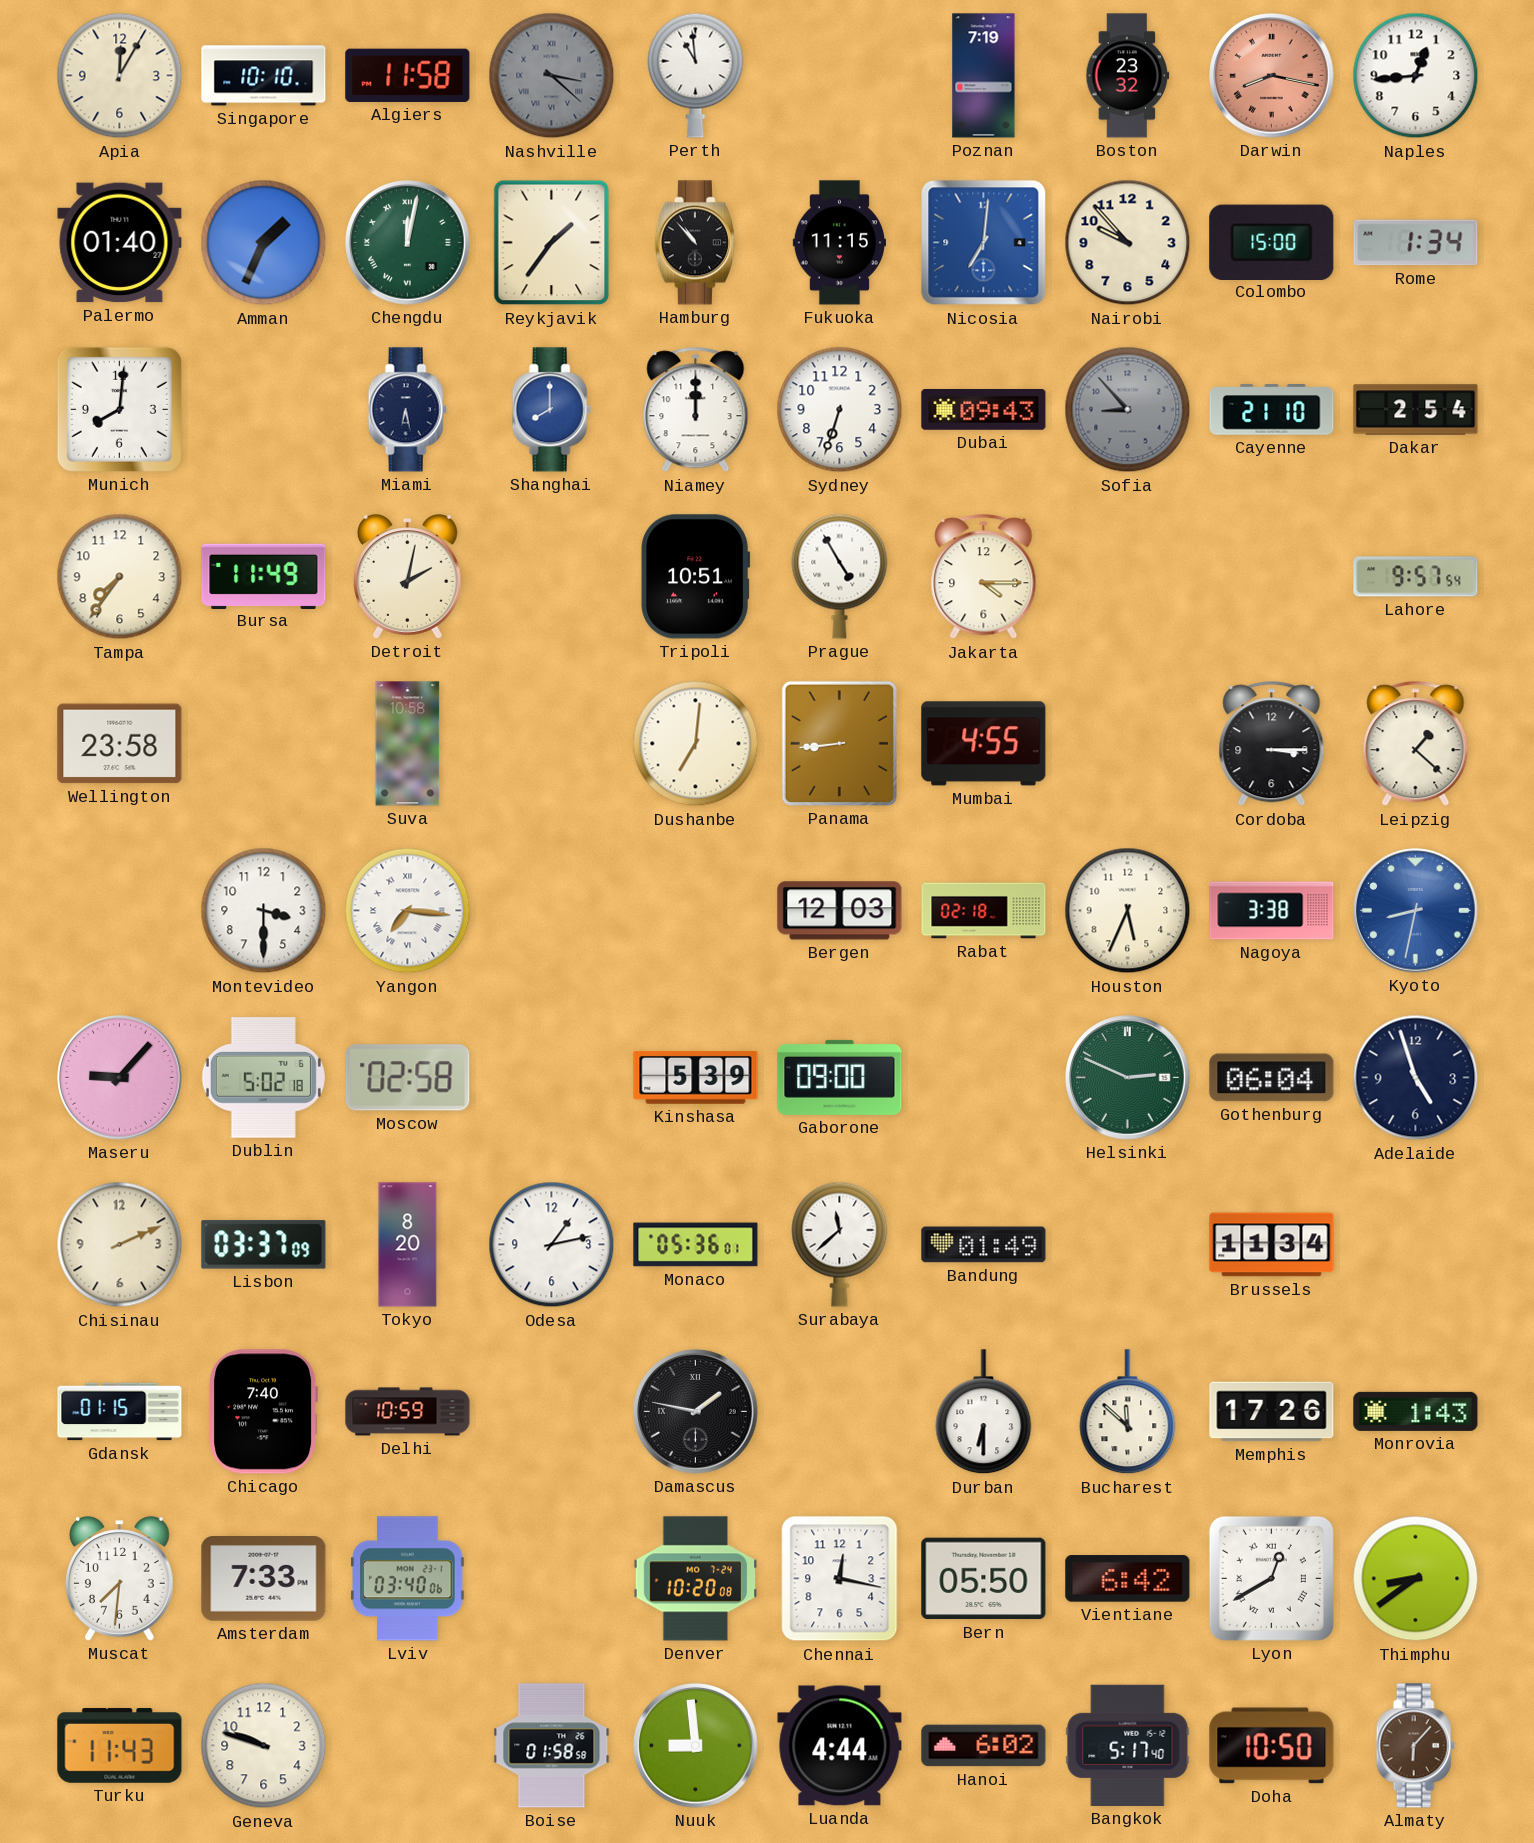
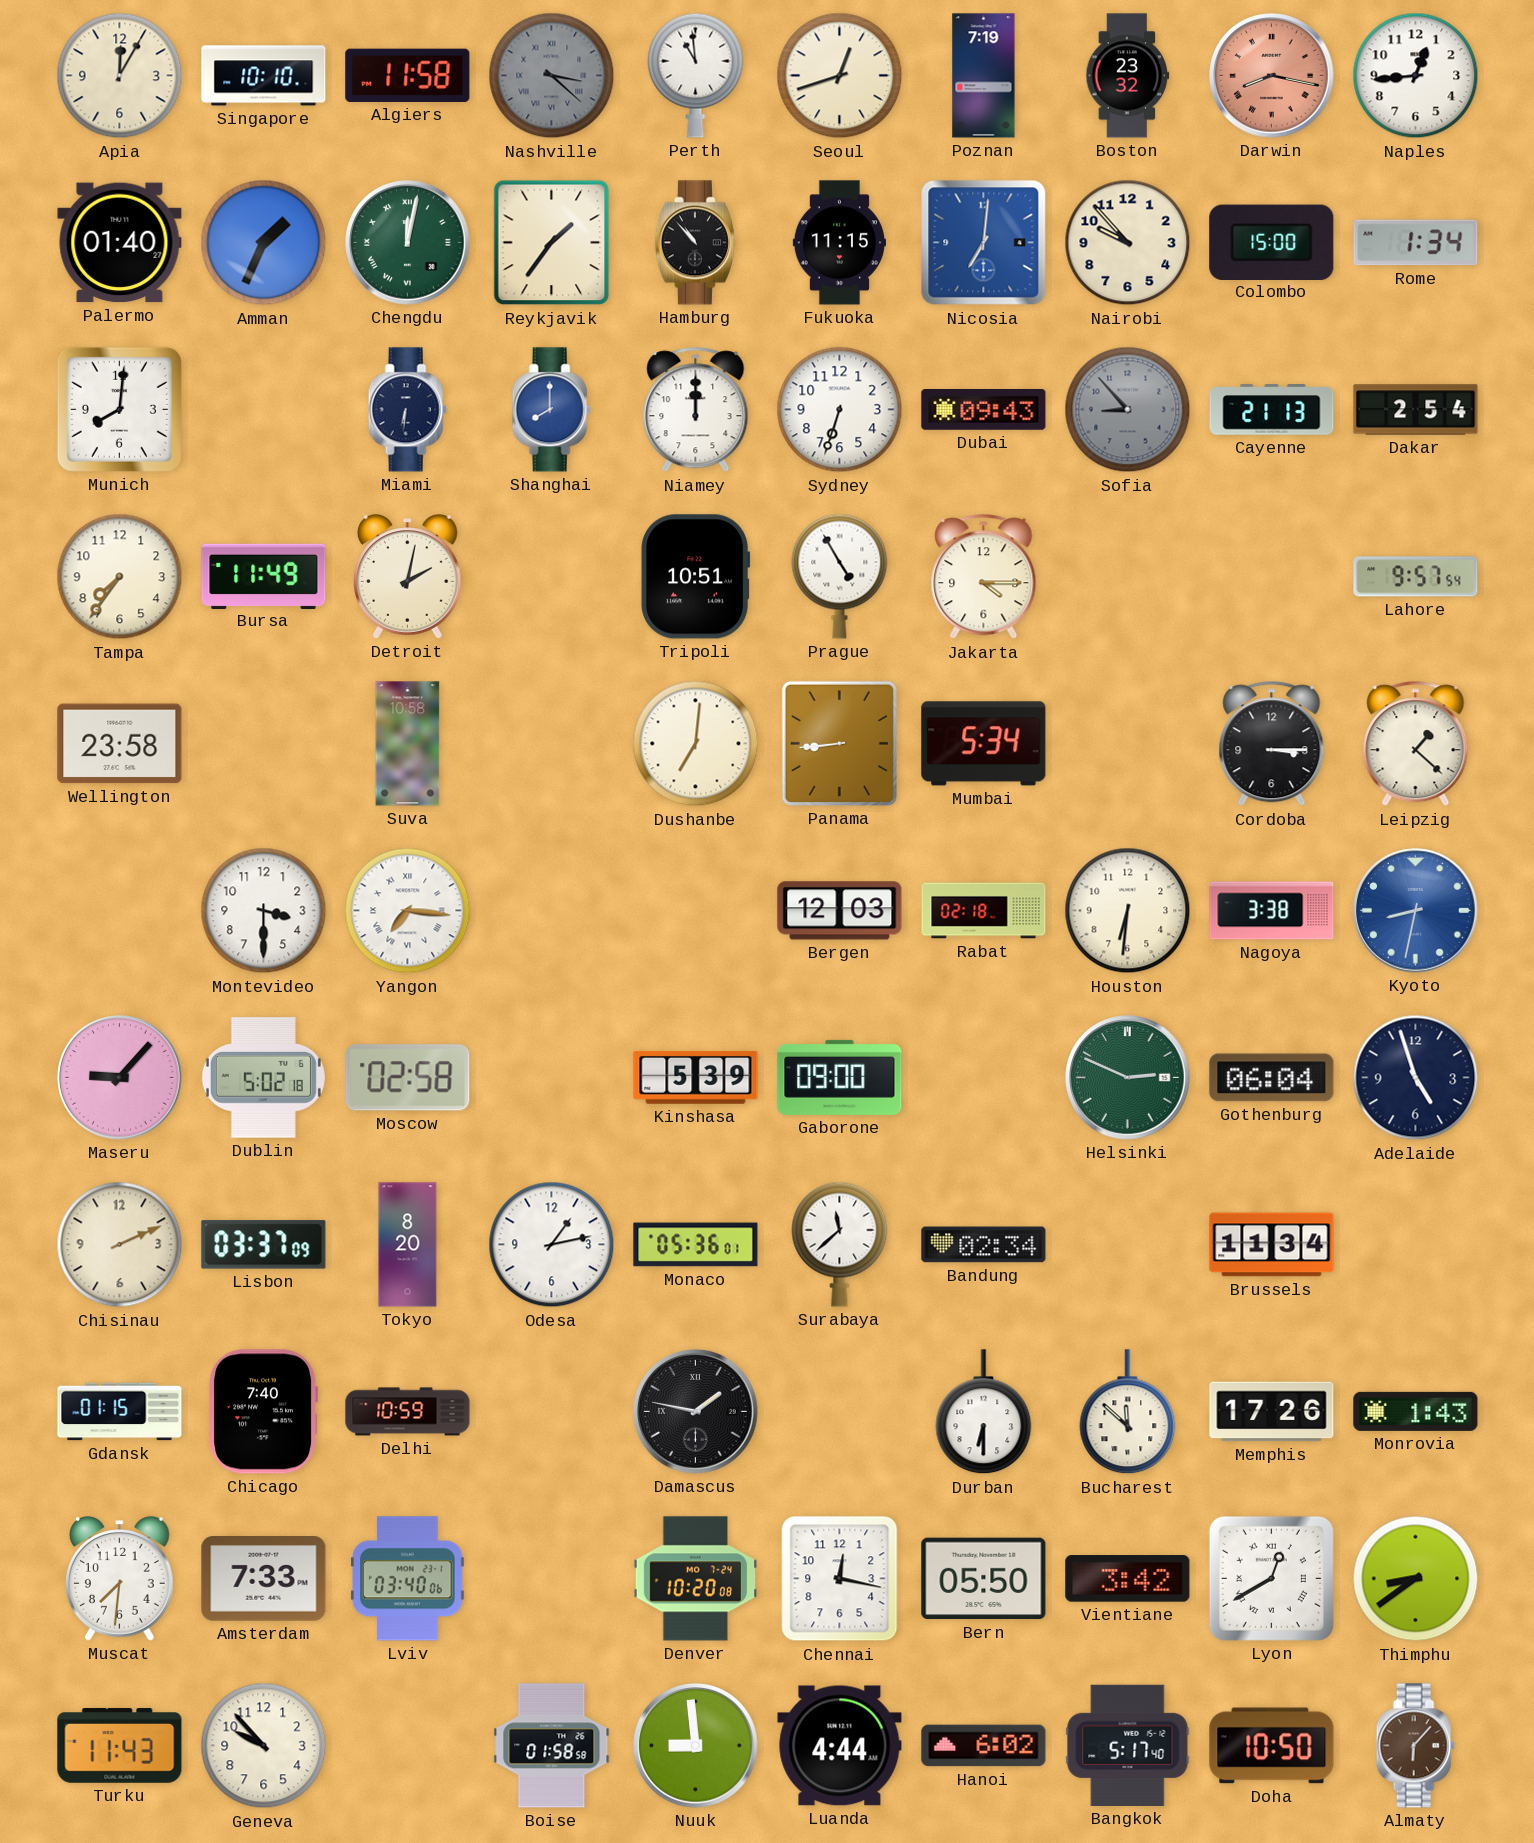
Seoul: none -> 12:42 (840, 76)
Miami: 6:28 -> 6:31 (407, 410)
Cayenne: 21:10 -> 21:13 (1272, 410)
Mumbai: 4:55 -> 5:34 (984, 744)
Houston: 5:34 -> 6:31 (1128, 911)
Bandung: 01:49 -> 02:34 (984, 1245)
Vientiane: 6:42 -> 3:42 (1128, 1579)
Geneva: 9:48 -> 9:53 (264, 1746)
